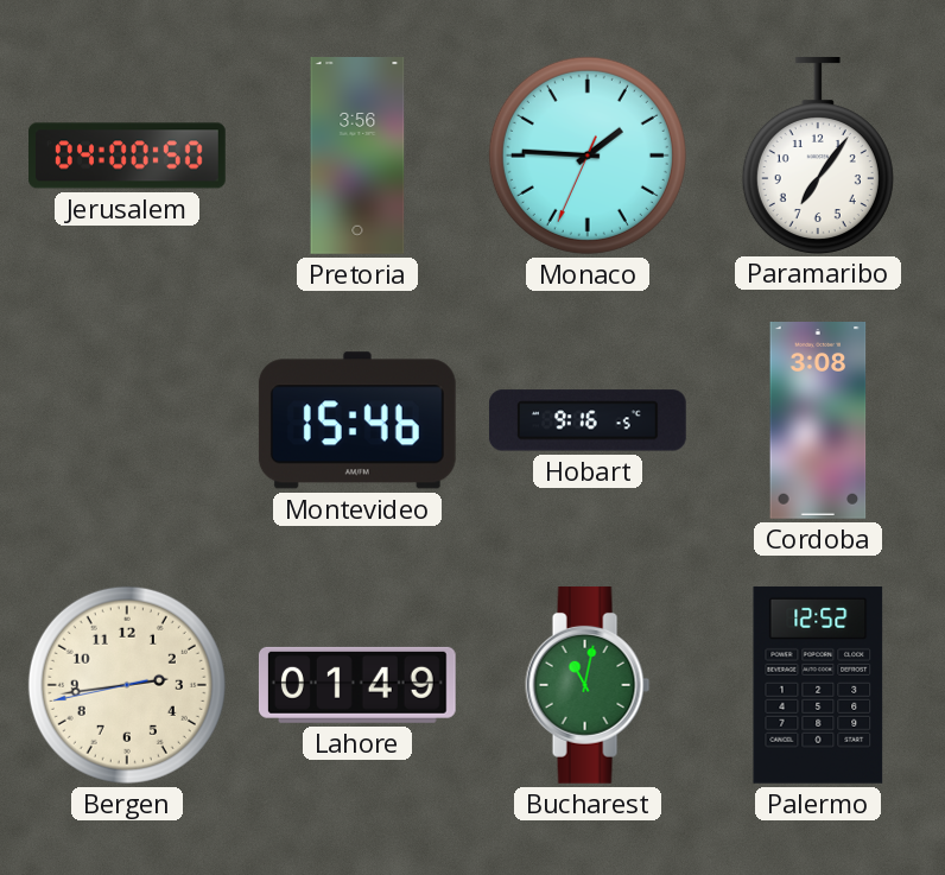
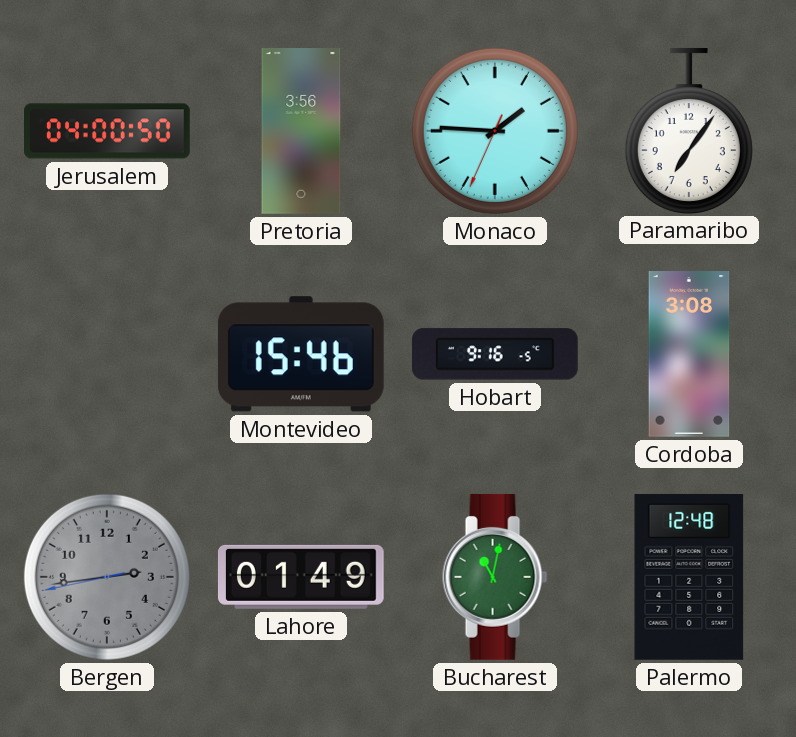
Bergen dial: cream -> grey (107, 577)
Palermo: 12:52 -> 12:48 (689, 577)
